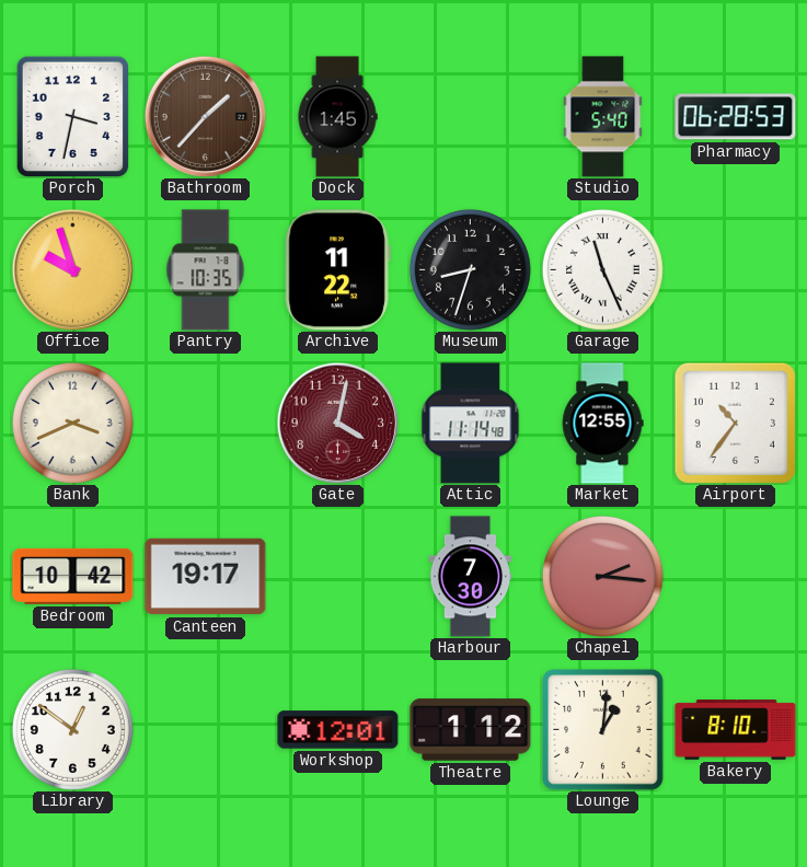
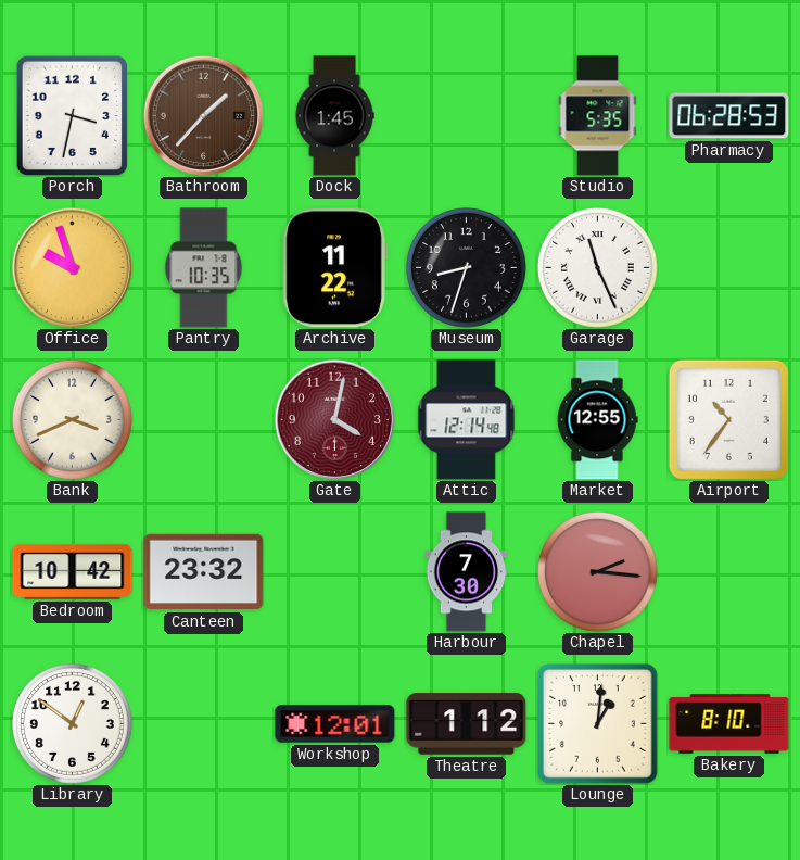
Studio: 5:40 -> 5:35 (598, 116)
Attic: 11:14 -> 12:14 (467, 420)
Canteen: 19:17 -> 23:32 (204, 572)
